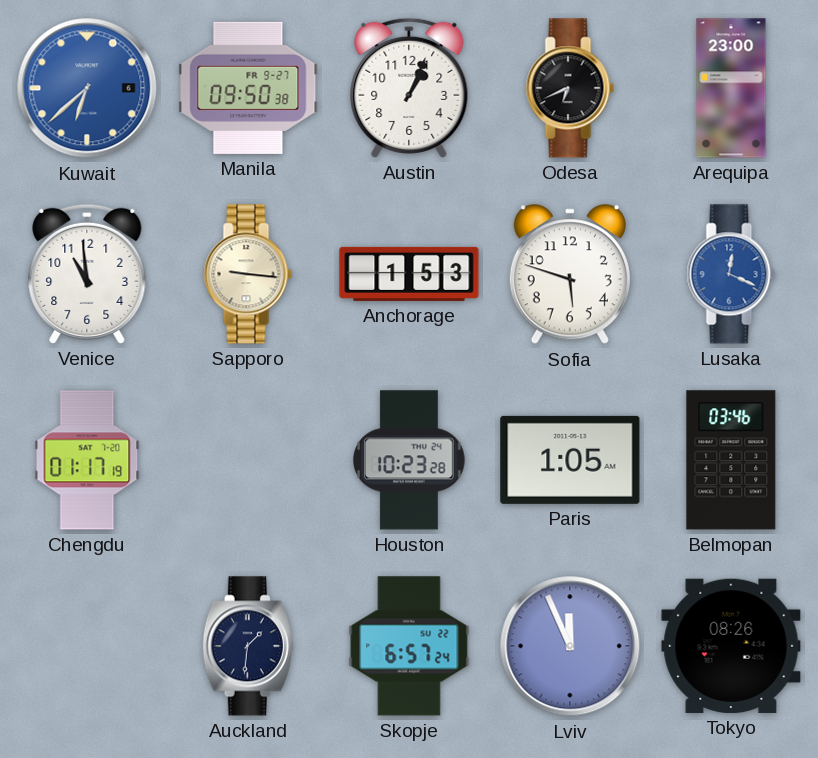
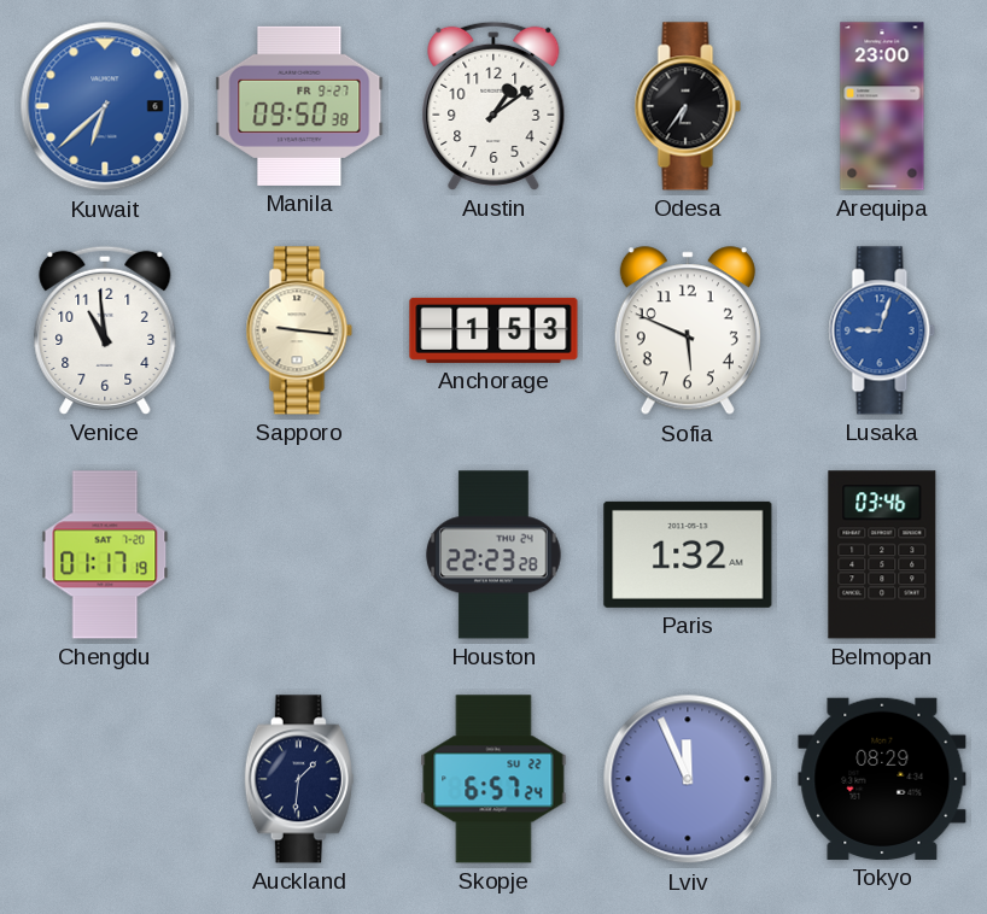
Austin: 1:04 -> 1:09 (493, 106)
Odesa: 6:41 -> 6:36 (688, 106)
Sofia: 5:48 -> 5:49 (688, 332)
Lusaka: 12:19 -> 9:03 (882, 330)
Houston: 10:23 -> 22:23 (495, 555)
Paris: 1:05 -> 1:32 (688, 555)
Tokyo: 08:26 -> 08:29 (882, 779)
